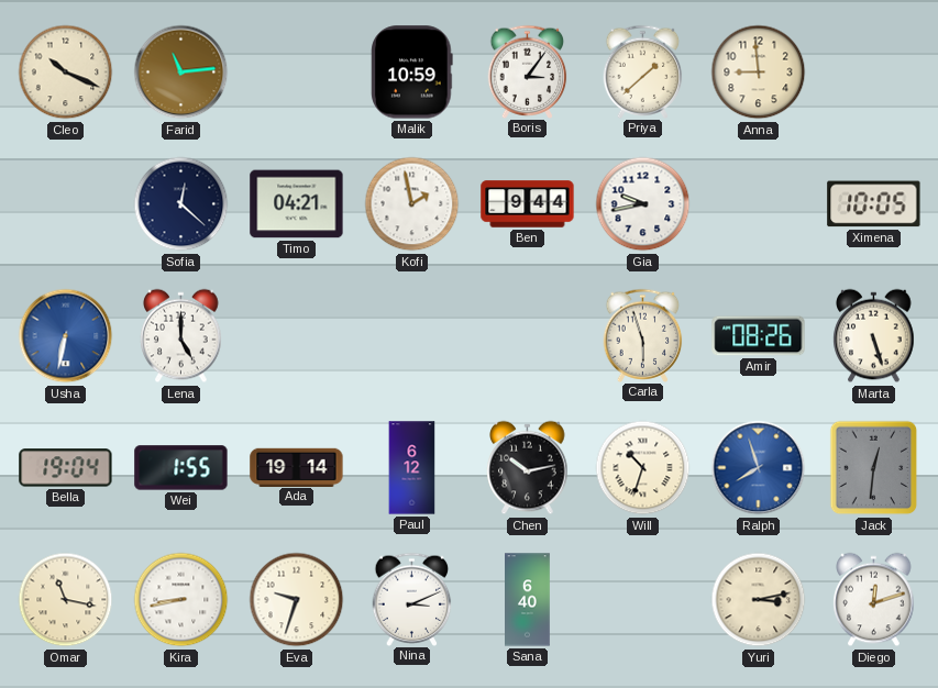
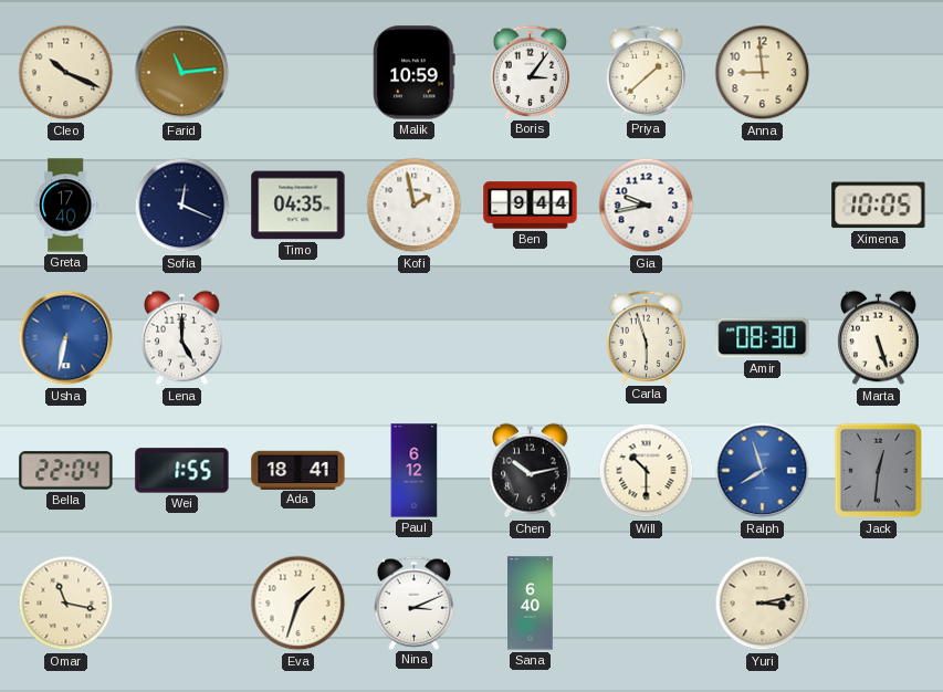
Greta: none -> 17:40 (65, 206)
Sofia: 12:22 -> 12:19 (182, 206)
Timo: 04:21 -> 04:35 (298, 206)
Amir: 08:26 -> 08:30 (763, 338)
Bella: 19:04 -> 22:04 (66, 471)
Ada: 19:14 -> 18:41 (298, 470)
Will: 10:33 -> 10:30 (647, 471)
Kira: 8:43 -> none (181, 600)
Eva: 9:33 -> 1:33 (298, 604)
Diego: 12:12 -> none (874, 600)
